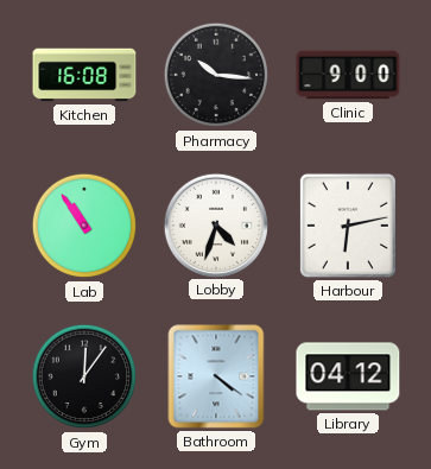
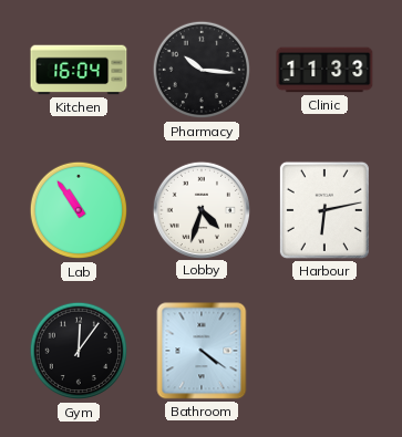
Kitchen: 16:08 -> 16:04 (79, 70)
Clinic: 9:00 -> 11:33 (324, 70)
Library: 04:12 -> none (348, 376)
